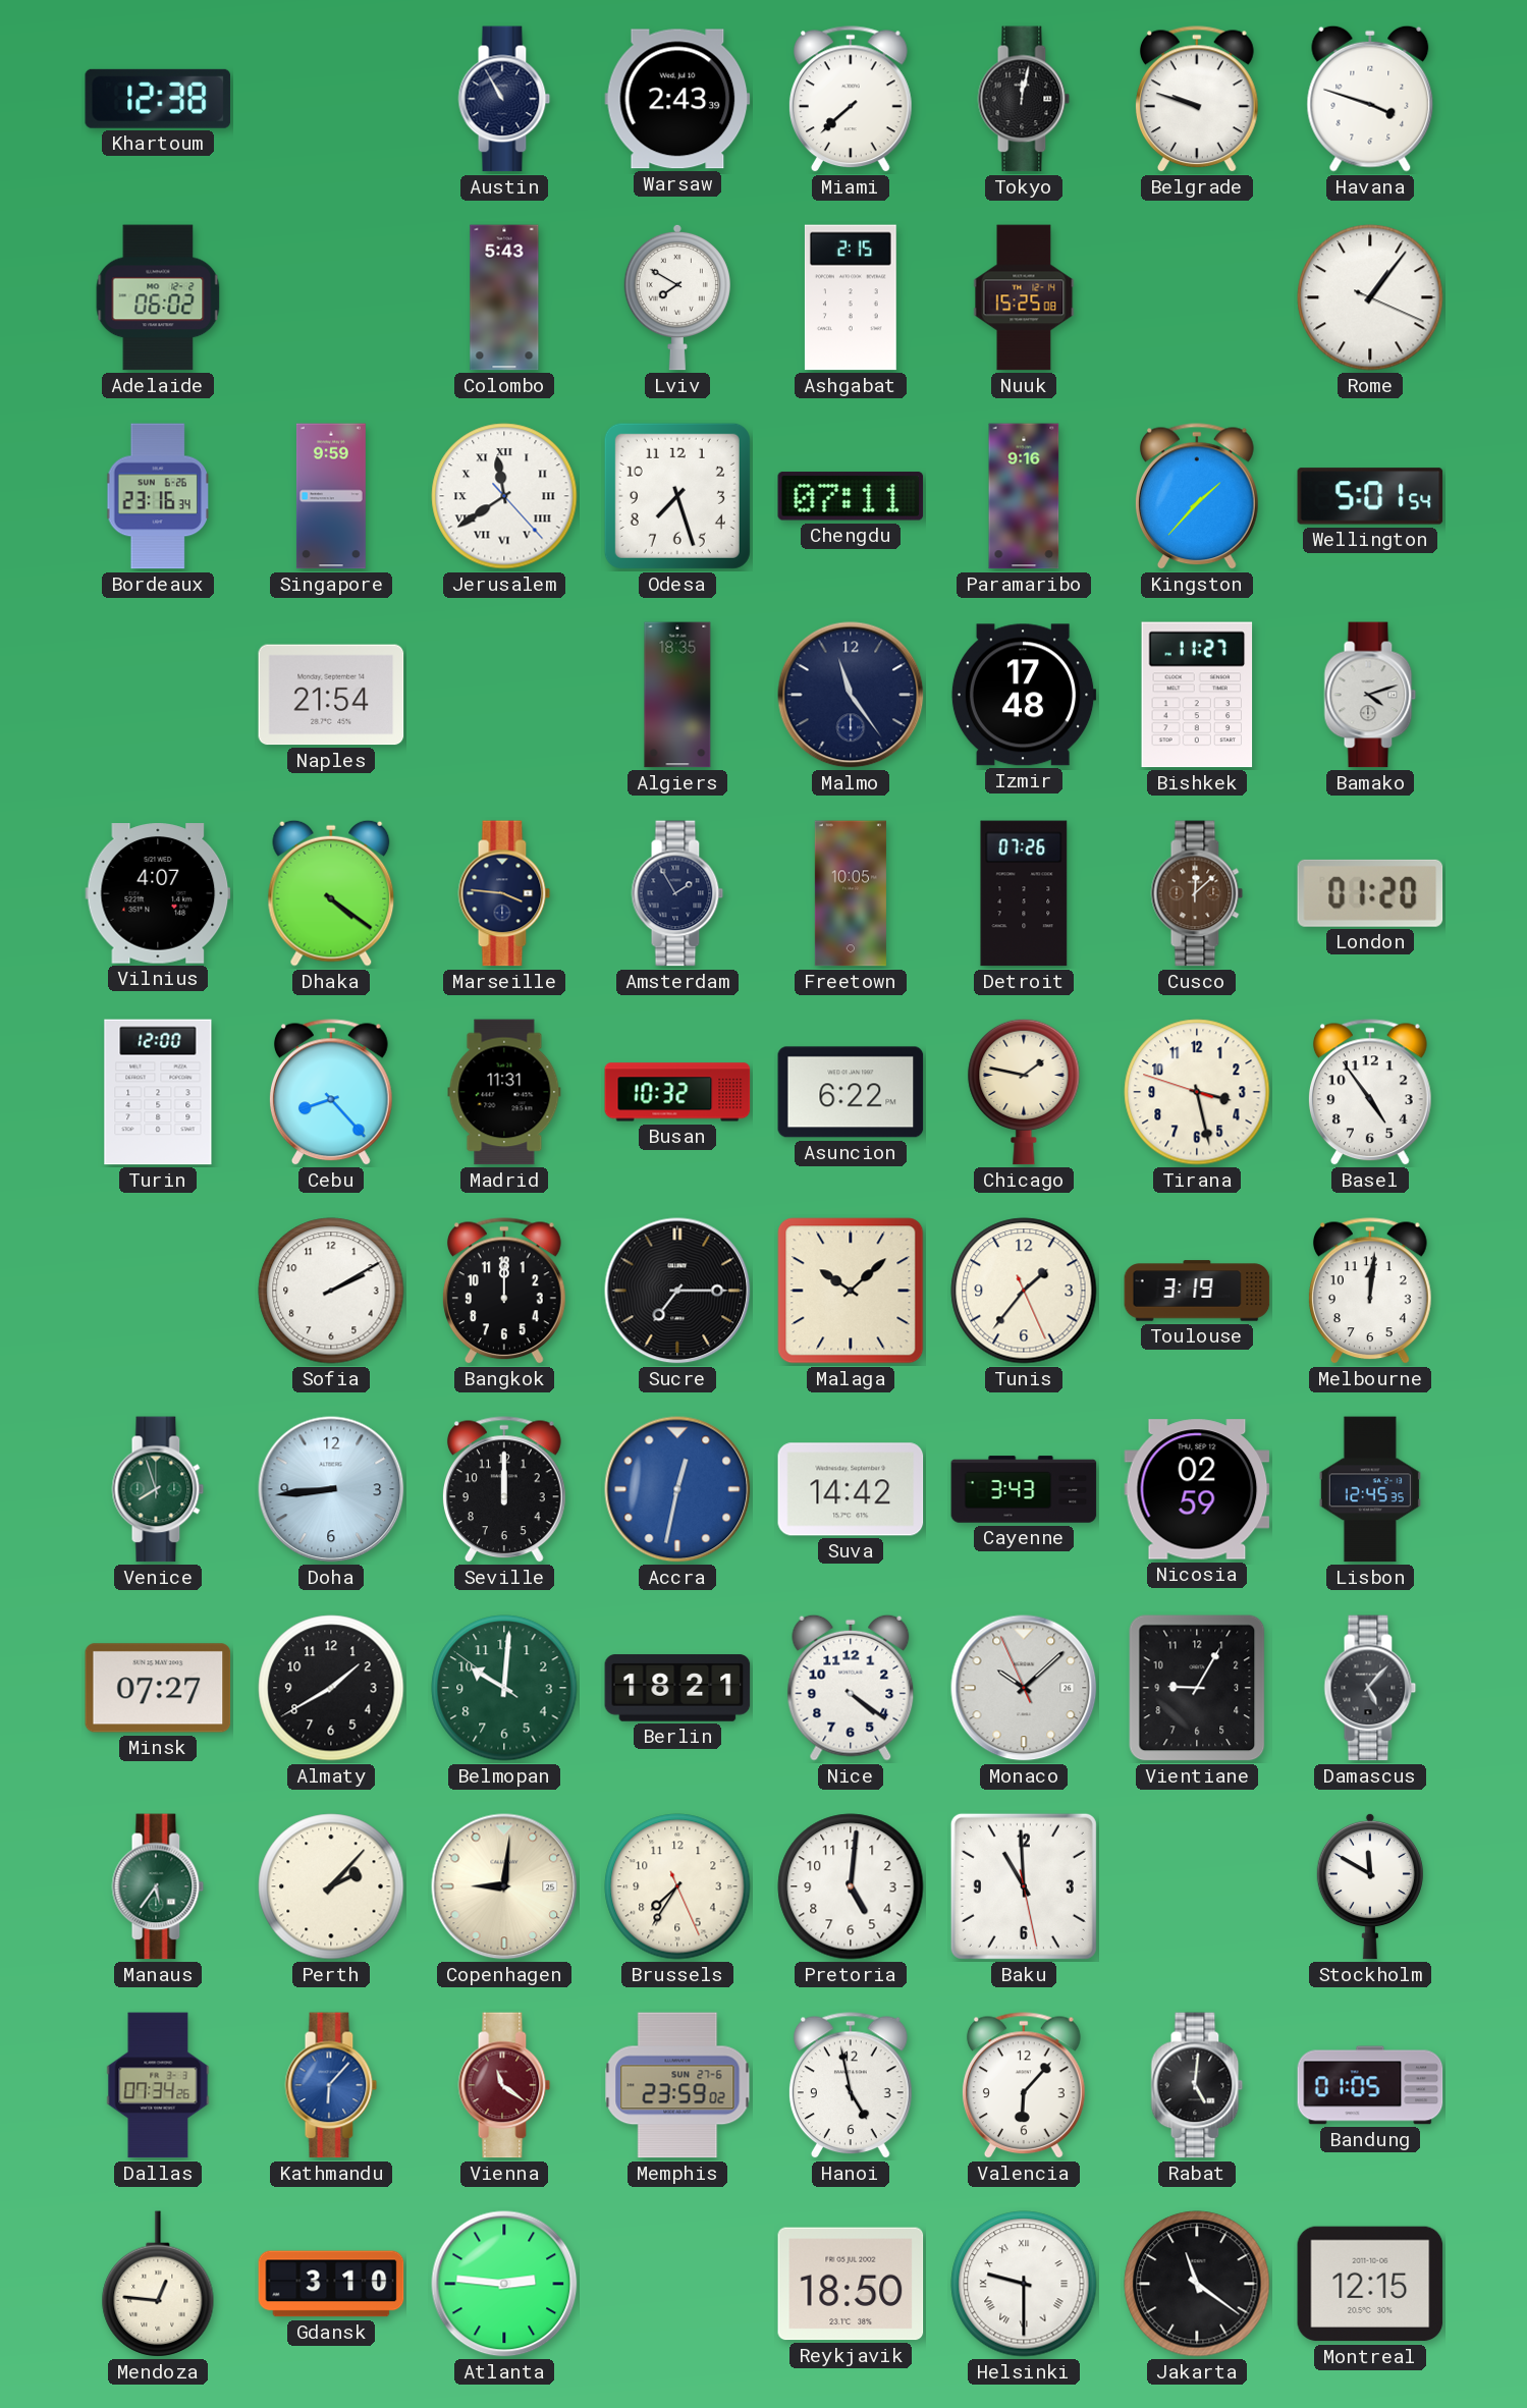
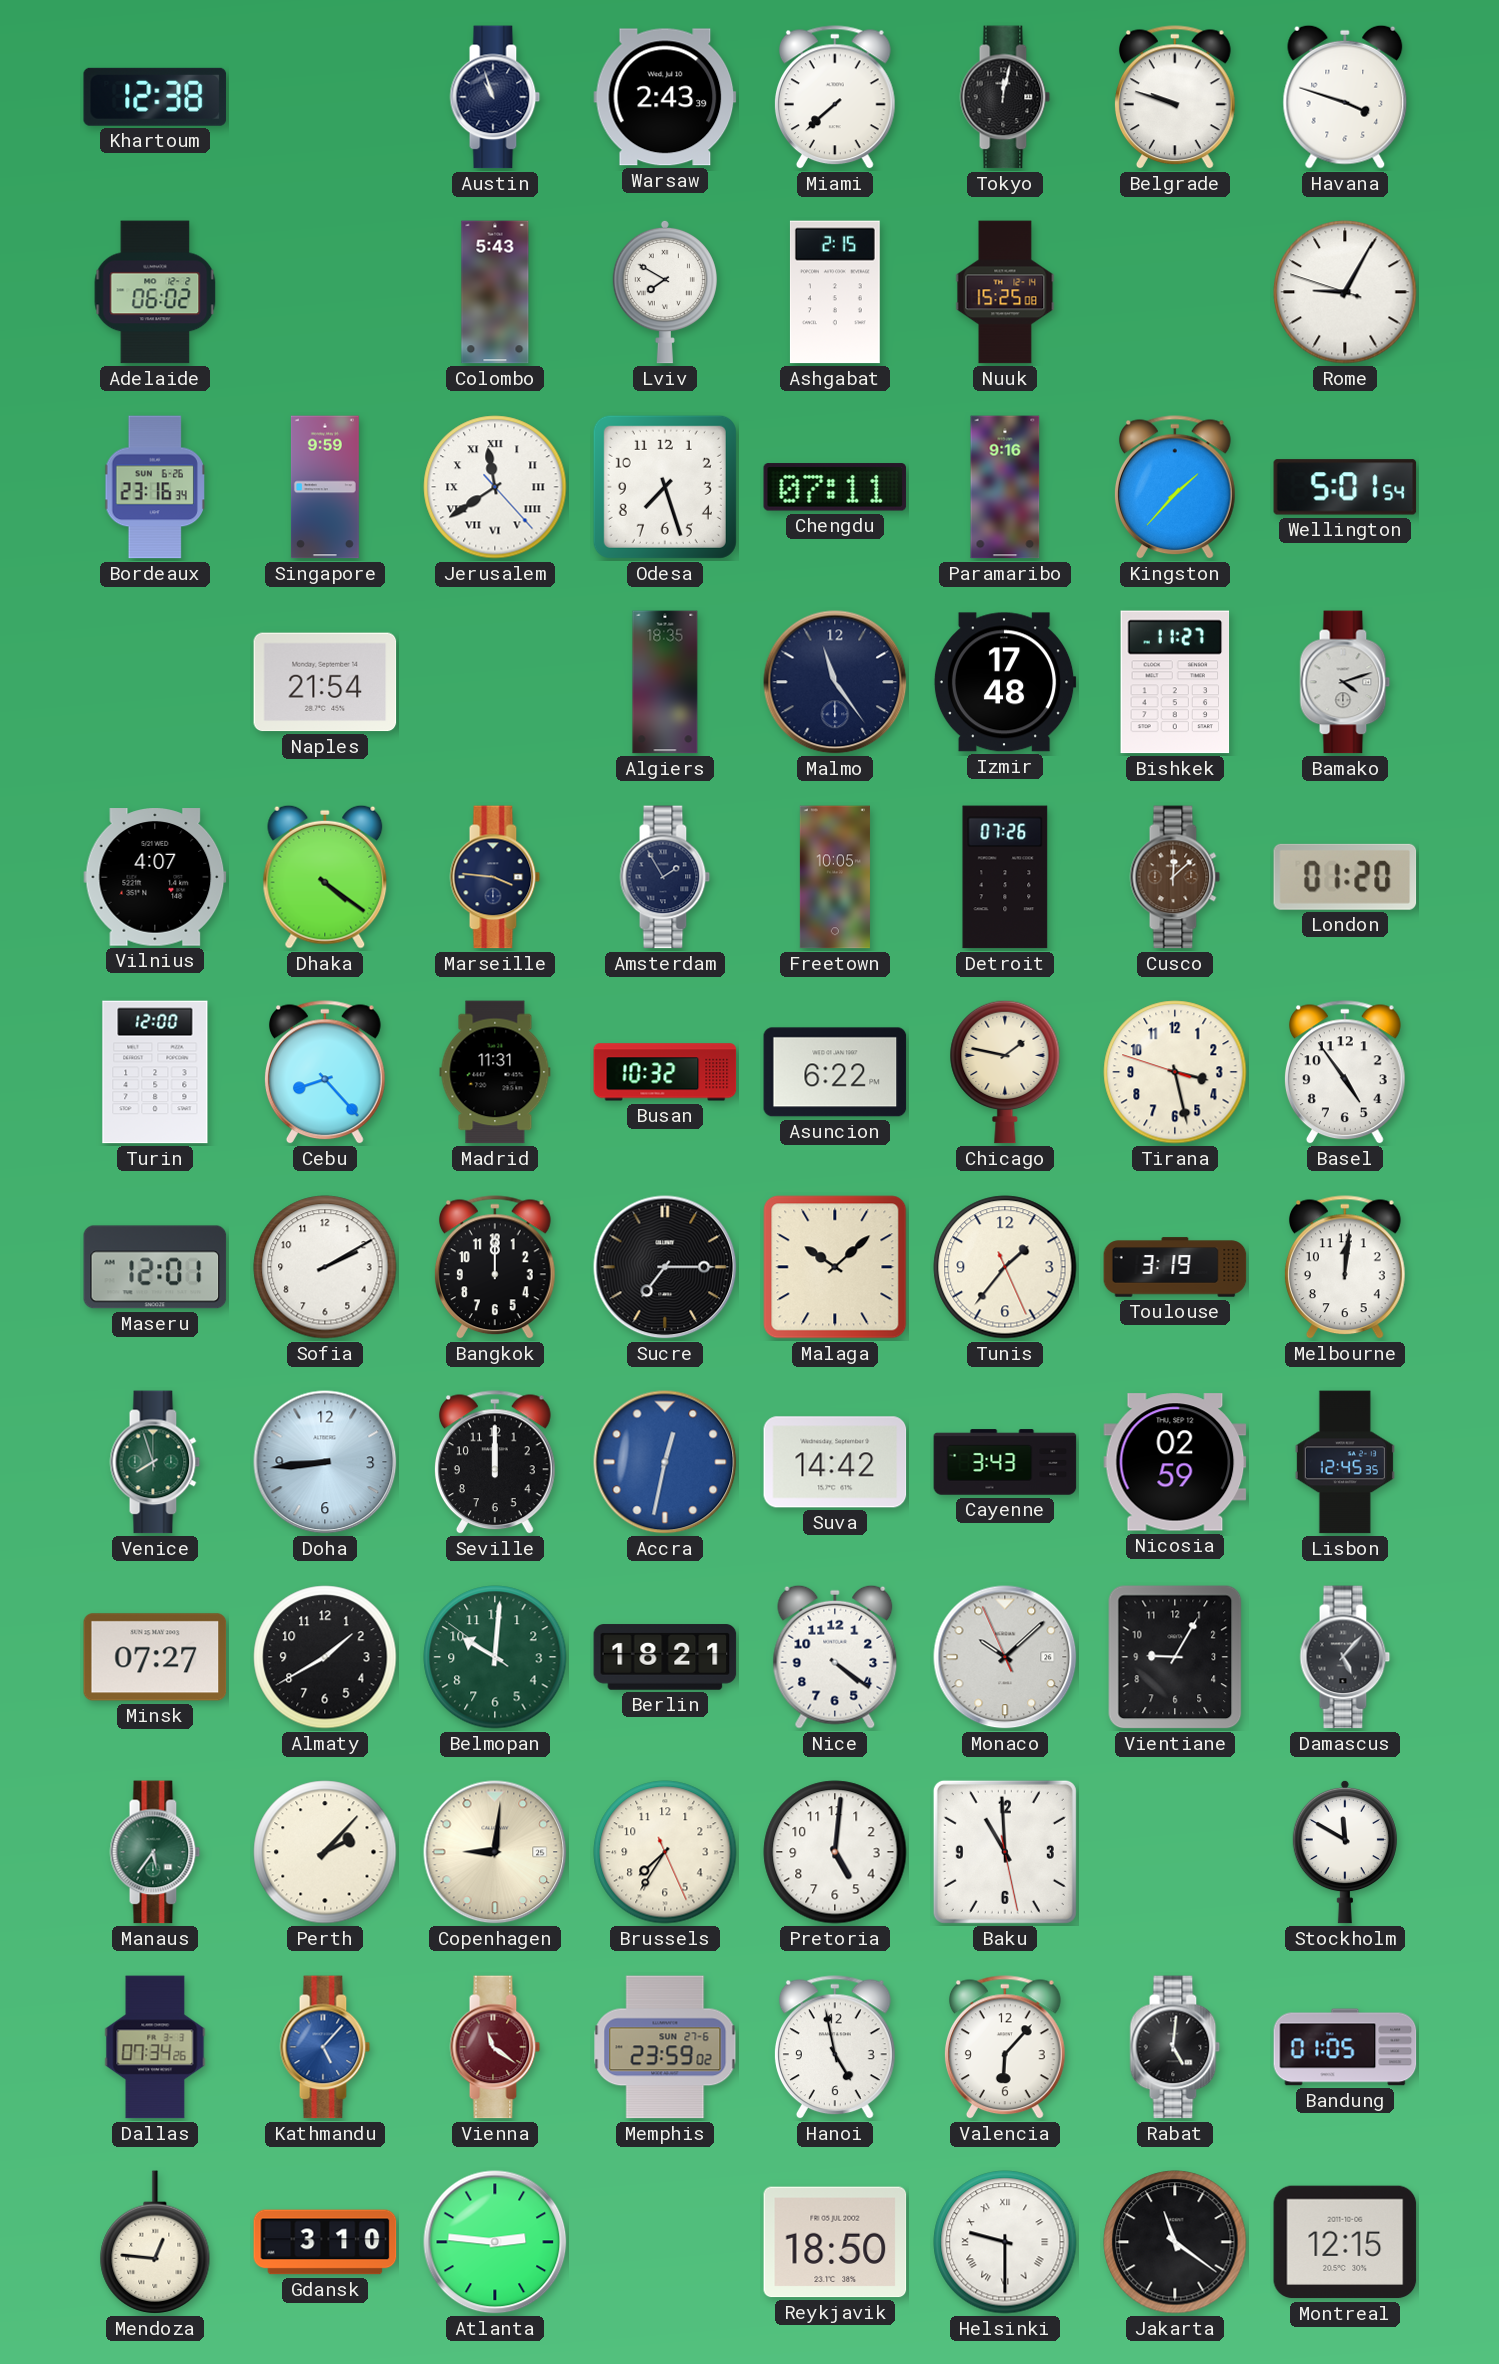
Austin: 10:55 -> 10:57 (495, 97)
Rome: 1:06 -> 9:04 (1345, 292)
Maseru: none -> 12:01 (155, 1267)
Kathmandu: 6:07 -> 5:07 (325, 2047)
